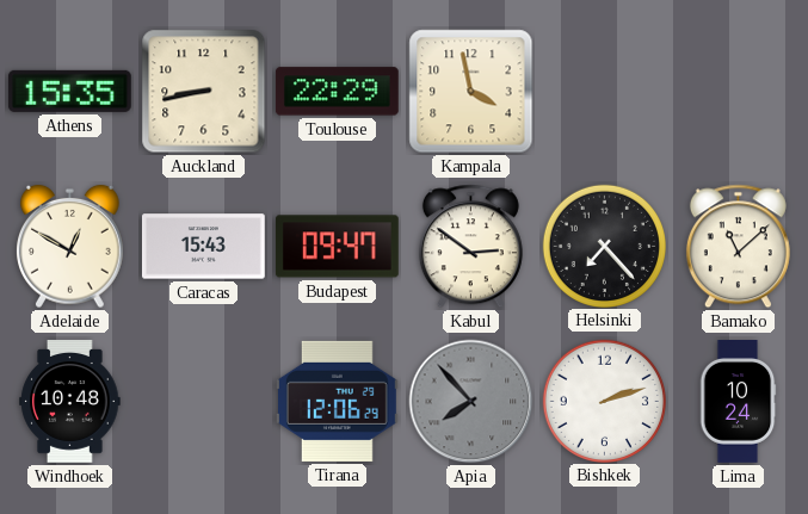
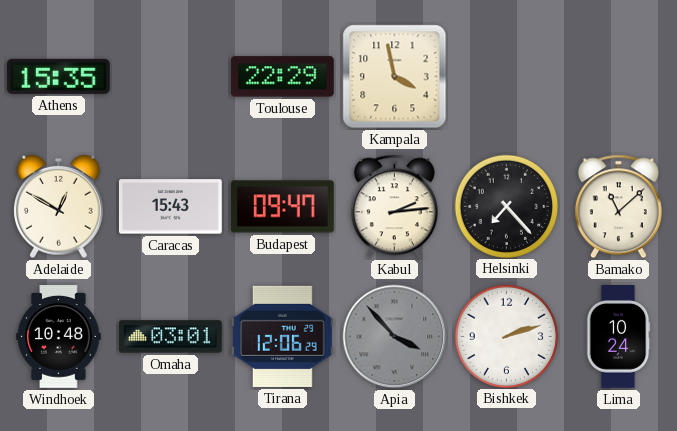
Auckland: 8:43 -> none (204, 92)
Kabul: 2:51 -> 2:14 (394, 207)
Omaha: none -> 03:01 (171, 337)
Apia: 7:53 -> 3:53 (395, 337)
